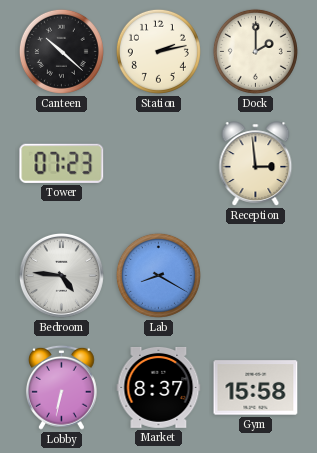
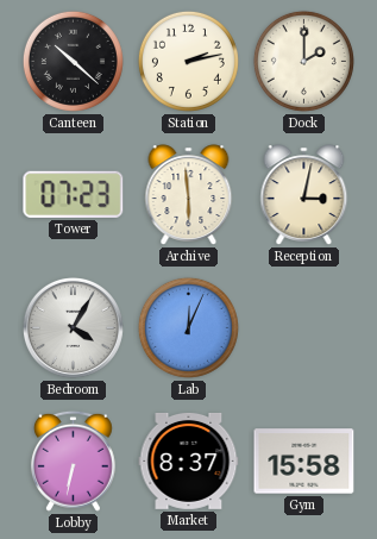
Archive: none -> 5:59 (189, 195)
Reception: 2:59 -> 3:02 (304, 195)
Bedroom: 4:46 -> 4:05 (73, 327)
Lab: 8:20 -> 12:04 (188, 327)
